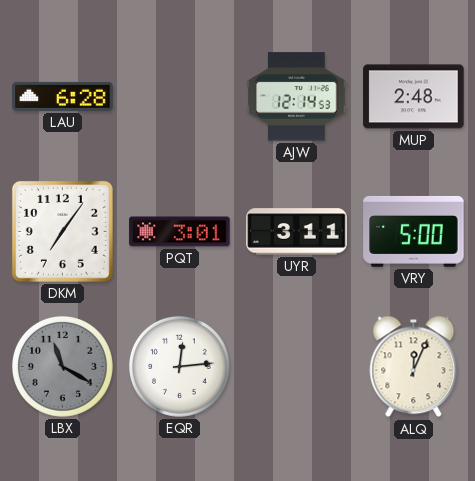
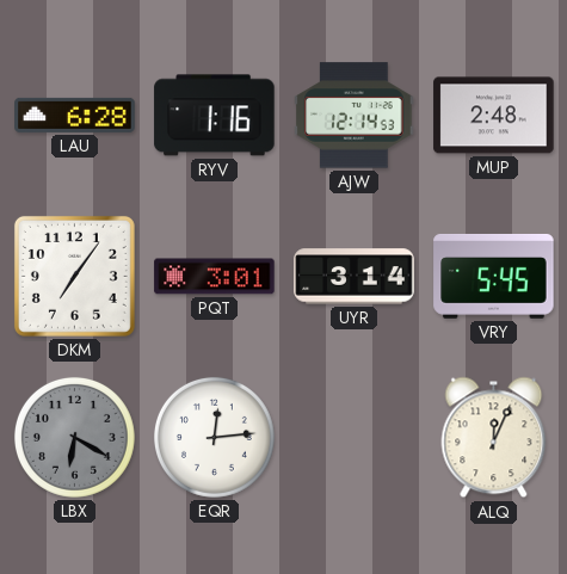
RYV: none -> 1:16 (215, 116)
UYR: 3:11 -> 3:14 (355, 277)
VRY: 5:00 -> 5:45 (494, 276)
LBX: 11:20 -> 6:20 (74, 437)
